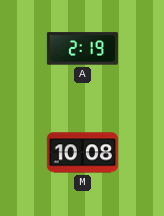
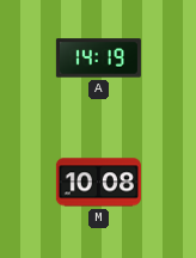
A: 2:19 -> 14:19 (98, 59)
